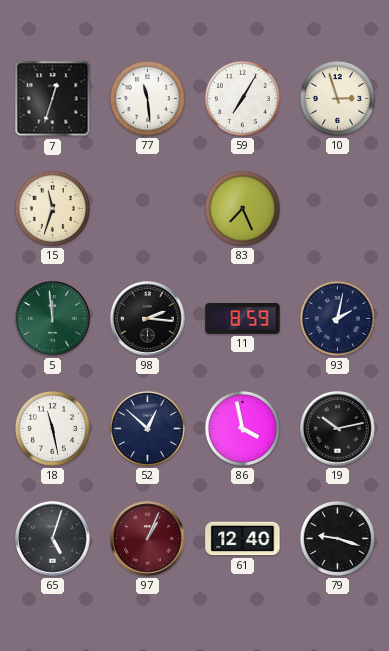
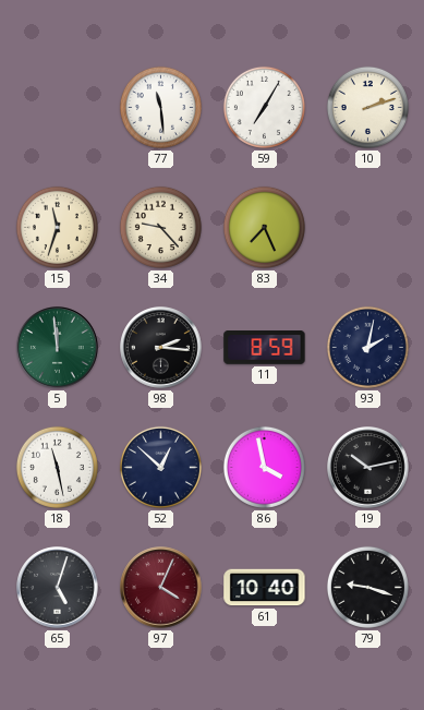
7: 12:33 -> none (53, 99)
10: 2:57 -> 2:12 (367, 107)
34: none -> 9:23 (160, 227)
97: 1:04 -> 4:04 (161, 588)
61: 12:40 -> 10:40 (265, 588)
